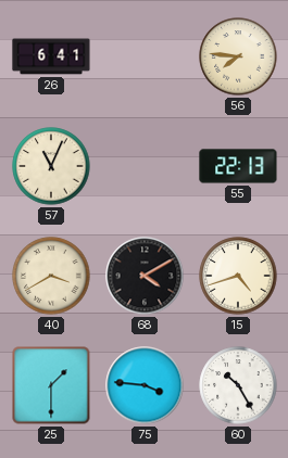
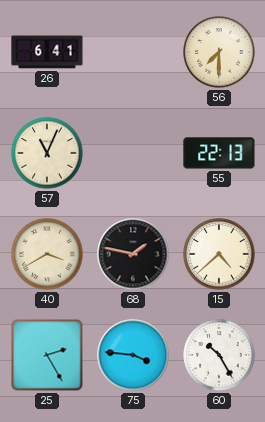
56: 7:46 -> 7:30 (219, 52)
68: 4:10 -> 1:47 (133, 254)
15: 4:42 -> 4:38 (219, 254)
25: 1:30 -> 2:25 (47, 355)
